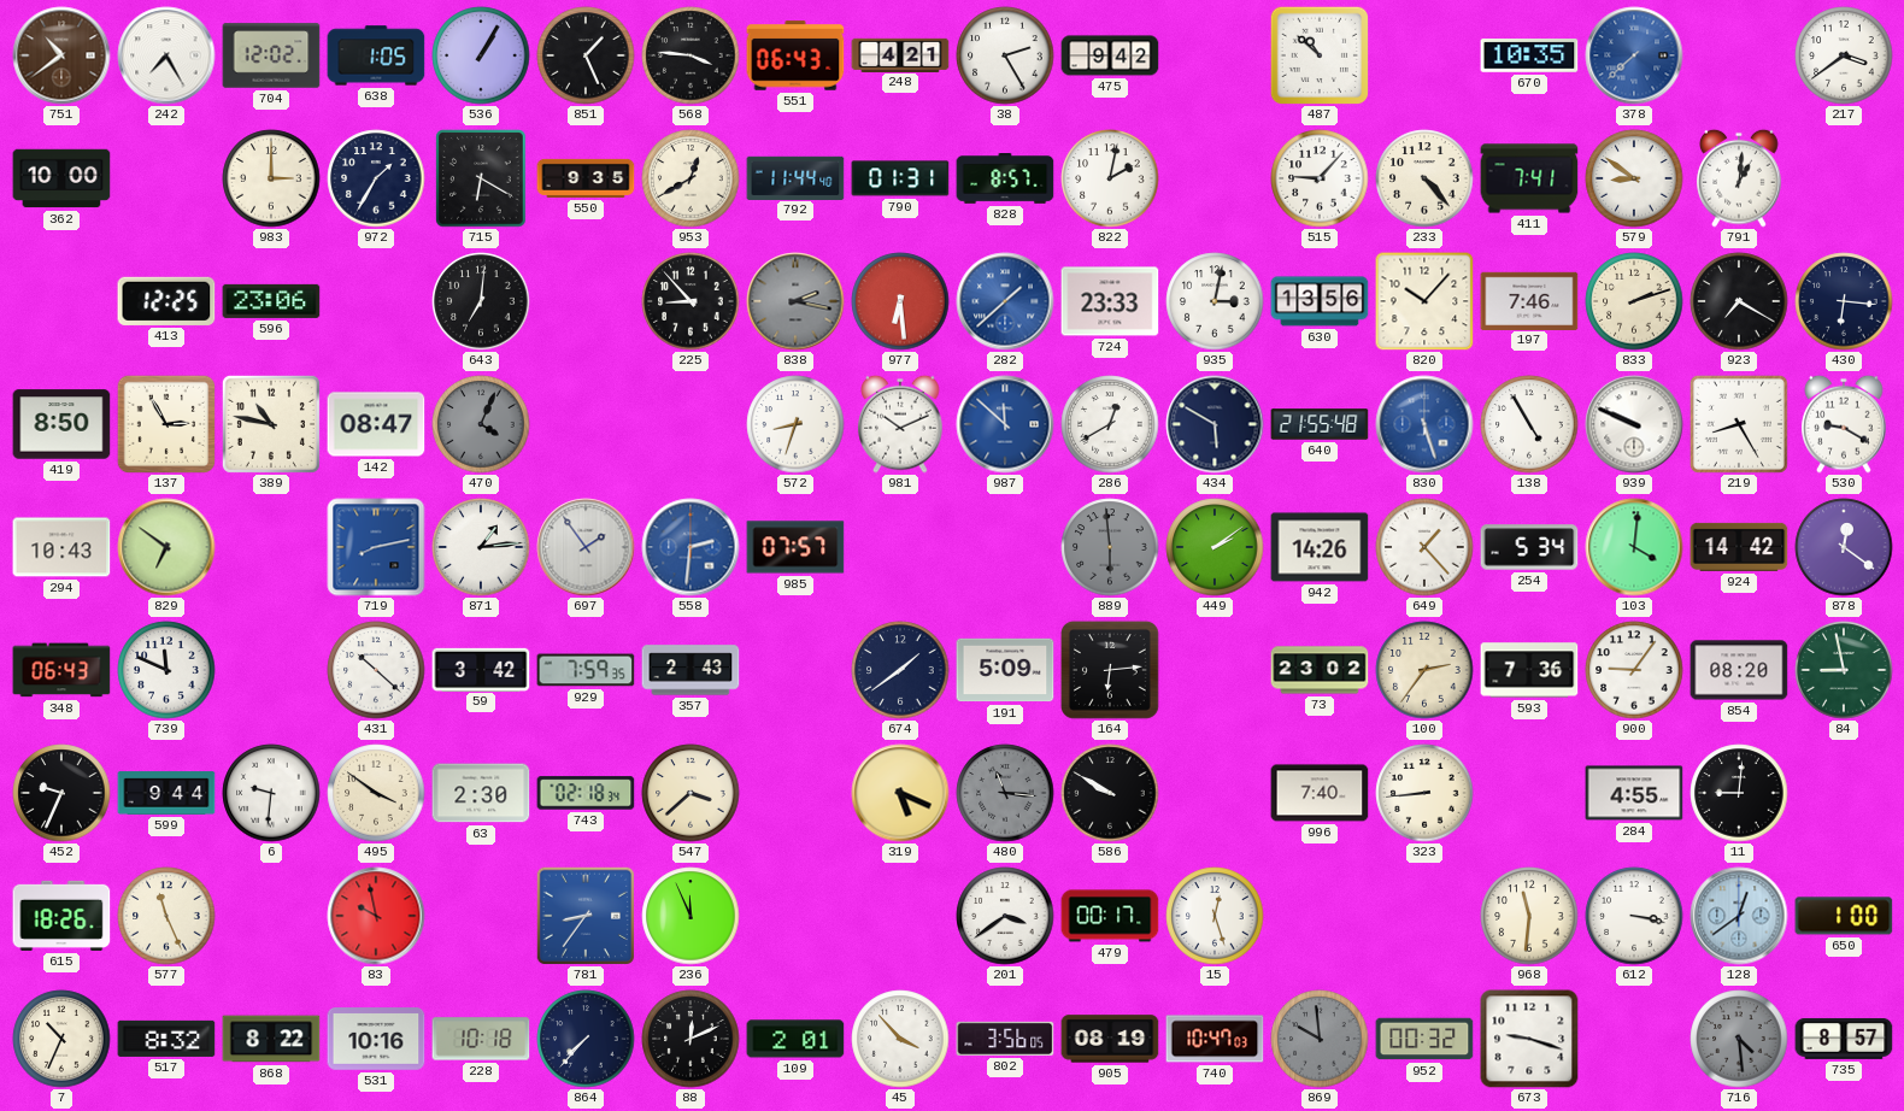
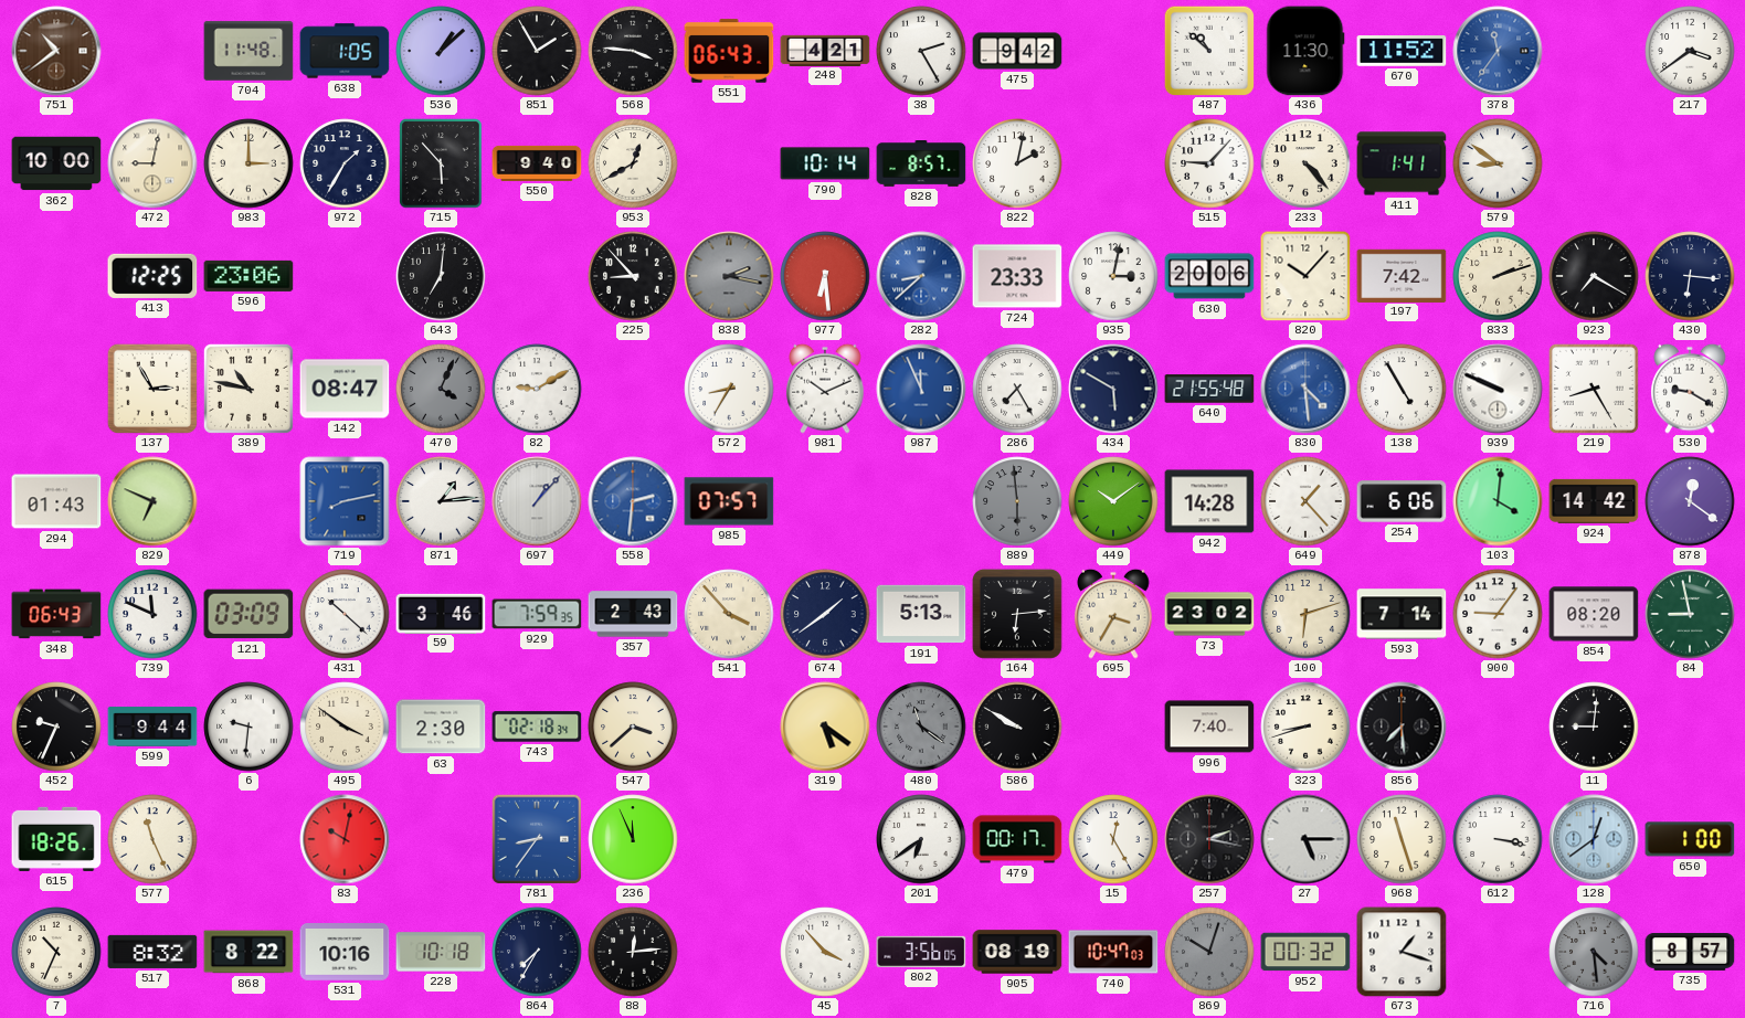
242: 7:25 -> none (166, 55)
704: 12:02 -> 11:48 (248, 51)
536: 1:05 -> 1:08 (441, 51)
851: 1:26 -> 1:55 (537, 51)
436: none -> 11:30 (1305, 51)
670: 10:35 -> 11:52 (1402, 51)
378: 7:38 -> 11:36 (1498, 51)
472: none -> 9:02 (152, 163)
715: 6:20 -> 5:53 (441, 163)
550: 9:35 -> 9:40 (537, 163)
792: 11:44 -> none (795, 177)
790: 01:31 -> 10:14 (825, 163)
411: 7:41 -> 1:41 (1402, 163)
791: 1:01 -> none (1739, 178)
282: 1:38 -> 8:38 (921, 276)
630: 13:56 -> 20:06 (1209, 276)
197: 7:46 -> 7:42 (1402, 275)
419: 8:50 -> none (61, 424)
82: none -> 9:10 (537, 389)
572: 8:33 -> 8:35 (729, 389)
987: 11:52 -> 11:56 (921, 389)
286: 12:40 -> 7:25 (1017, 389)
830: 5:27 -> 4:29 (1305, 389)
294: 10:43 -> 01:43 (56, 501)
829: 6:51 -> 6:49 (152, 501)
697: 1:54 -> 1:07 (537, 501)
449: 2:09 -> 10:09 (1113, 501)
942: 14:26 -> 14:28 (1209, 501)
254: 5:34 -> 6:06 (1402, 501)
121: none -> 03:09 (248, 614)
59: 3:42 -> 3:46 (441, 613)
541: none -> 3:53 (729, 614)
191: 5:09 -> 5:13 (921, 614)
695: none -> 3:35 (1113, 614)
100: 2:36 -> 6:12 (1305, 614)
593: 7:36 -> 7:14 (1402, 614)
319: 5:19 -> 5:21 (825, 727)
480: 11:16 -> 11:21 (921, 727)
323: 8:44 -> 8:42 (1305, 727)
856: none -> 7:29 (1402, 727)
284: 4:55 -> none (1634, 793)
83: 9:58 -> 10:02 (345, 839)
201: 3:39 -> 6:39 (921, 839)
15: 12:27 -> 12:25 (1113, 839)
257: none -> 2:17 (1209, 839)
27: none -> 5:15 (1305, 839)
968: 11:31 -> 11:27 (1402, 839)
864: 7:37 -> 7:35 (537, 952)
88: 12:11 -> 12:14 (633, 952)
109: 2:01 -> none (795, 1039)
869: 9:59 -> 10:03 (1209, 952)
673: 9:18 -> 1:18 (1402, 952)
